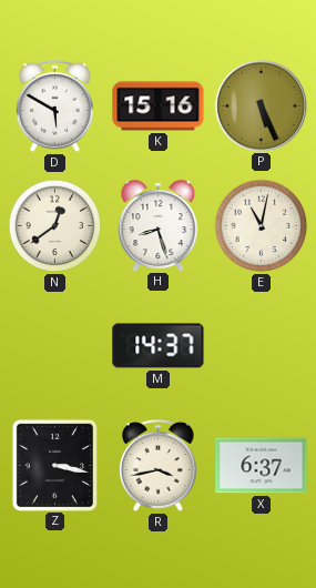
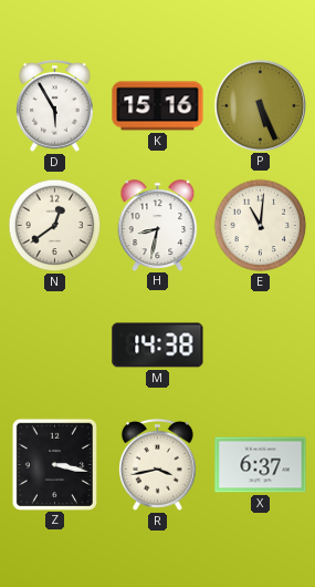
D: 5:50 -> 5:55 (55, 105)
H: 8:27 -> 8:32 (158, 225)
E: 11:02 -> 11:01 (261, 226)
M: 14:37 -> 14:38 (158, 346)
